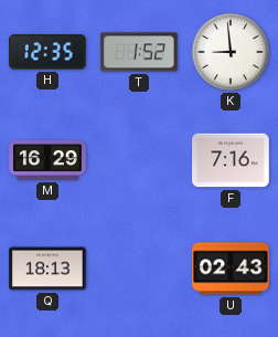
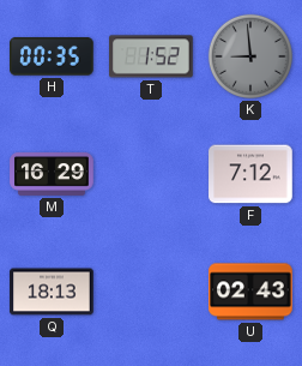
H: 12:35 -> 00:35 (53, 56)
K dial: white -> grey (250, 56)
F: 7:16 -> 7:12 (250, 174)
